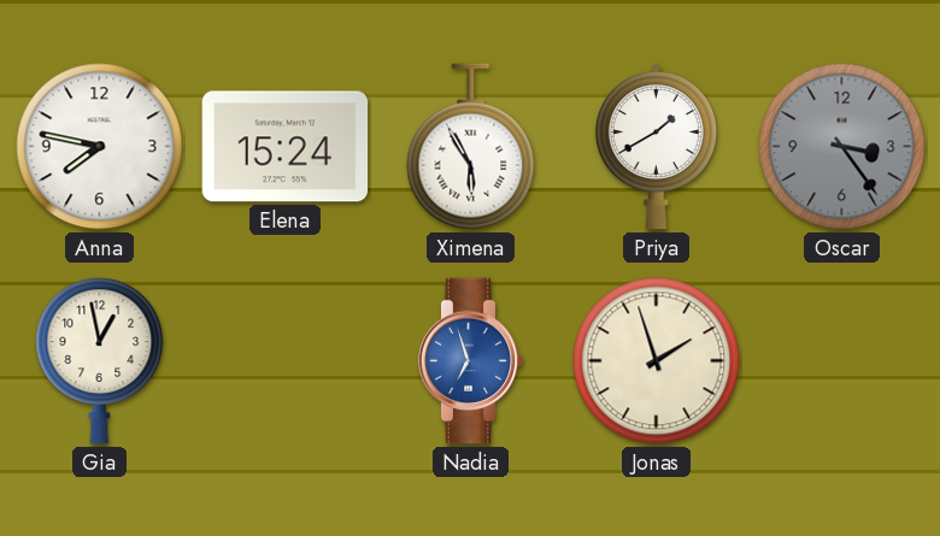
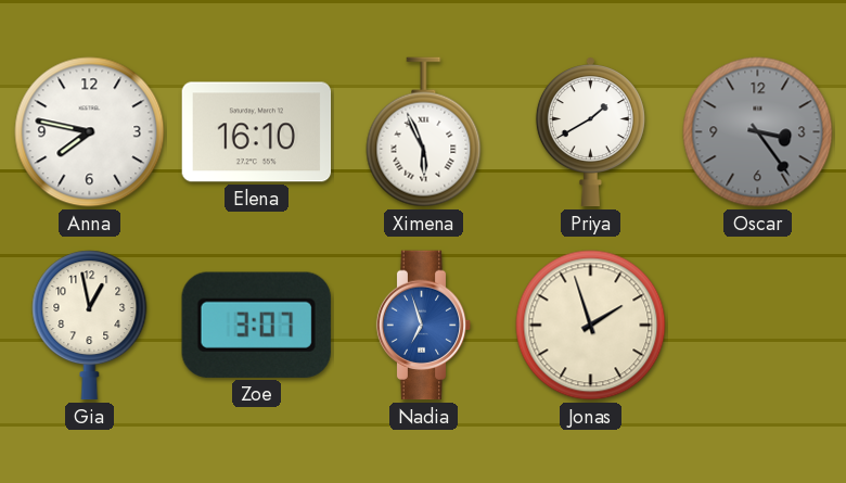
Elena: 15:24 -> 16:10 (257, 132)
Ximena: 5:55 -> 5:56 (424, 132)
Zoe: none -> 3:07 (256, 325)
